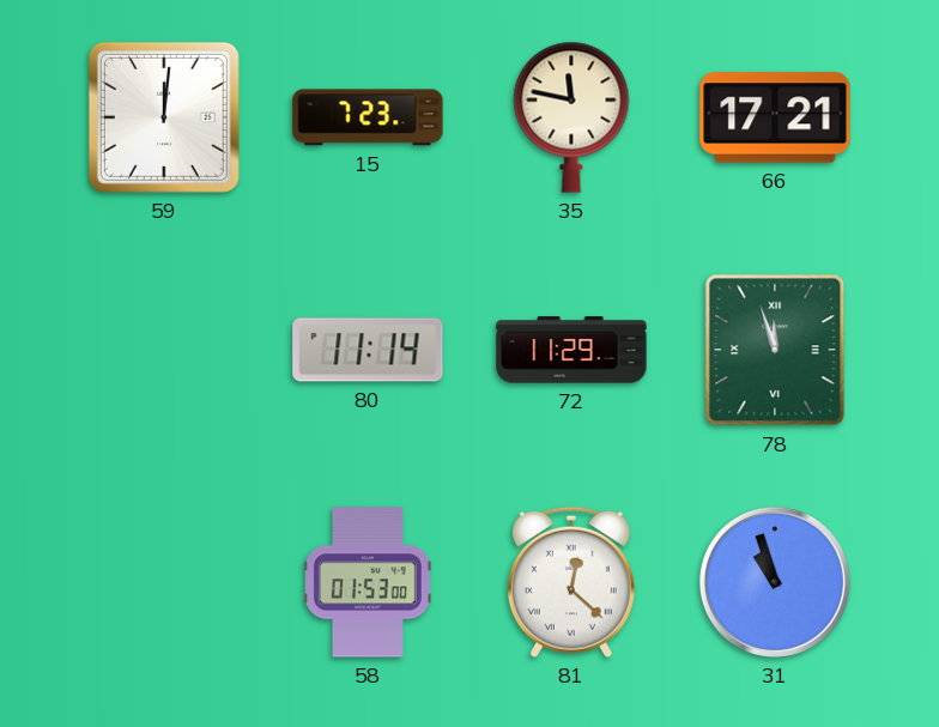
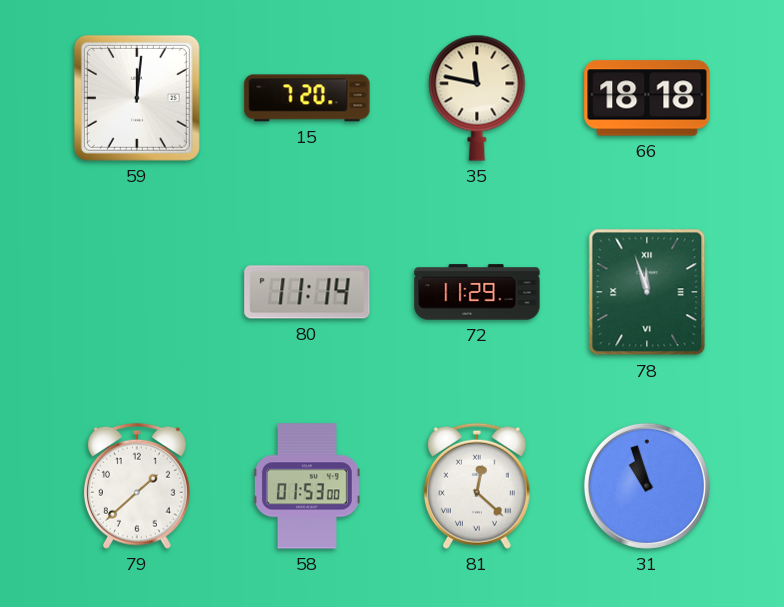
15: 7:23 -> 7:20 (307, 98)
66: 17:21 -> 18:18 (647, 98)
79: none -> 1:38 (137, 486)
